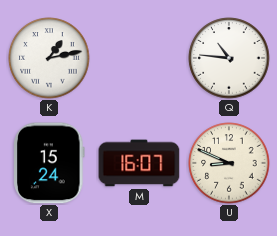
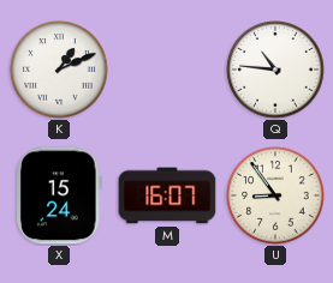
K: 1:13 -> 1:11 (59, 70)
U: 8:49 -> 8:54 (275, 195)
